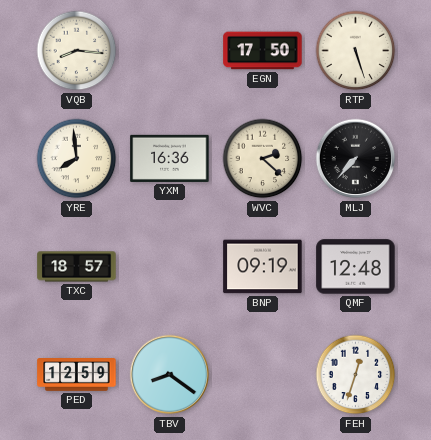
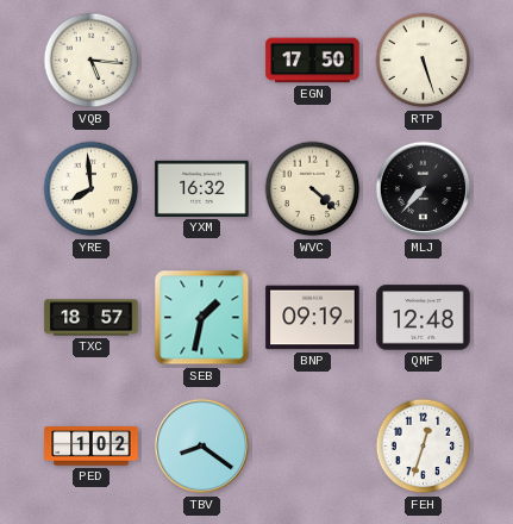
VQB: 8:16 -> 5:16 (92, 61)
YXM: 16:36 -> 16:32 (202, 188)
WVC: 2:22 -> 4:22 (313, 189)
SEB: none -> 1:32 (202, 318)
PED: 12:59 -> 1:02 (92, 447)
